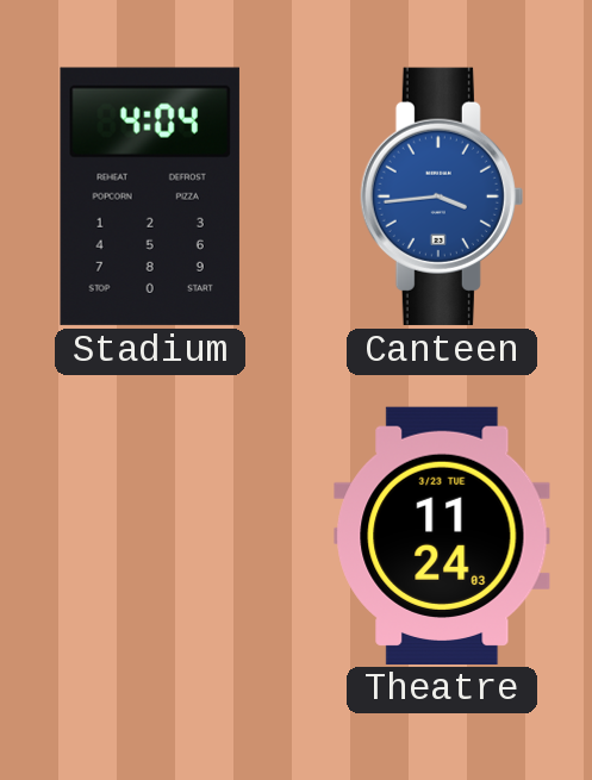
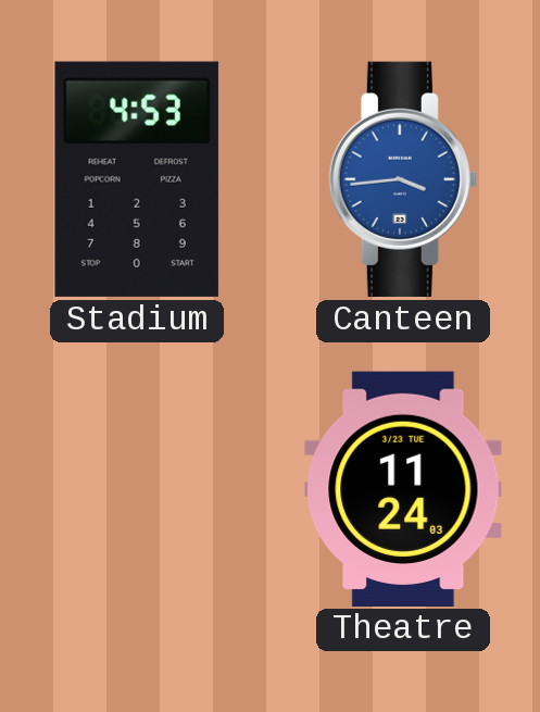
Stadium: 4:04 -> 4:53 (137, 179)
